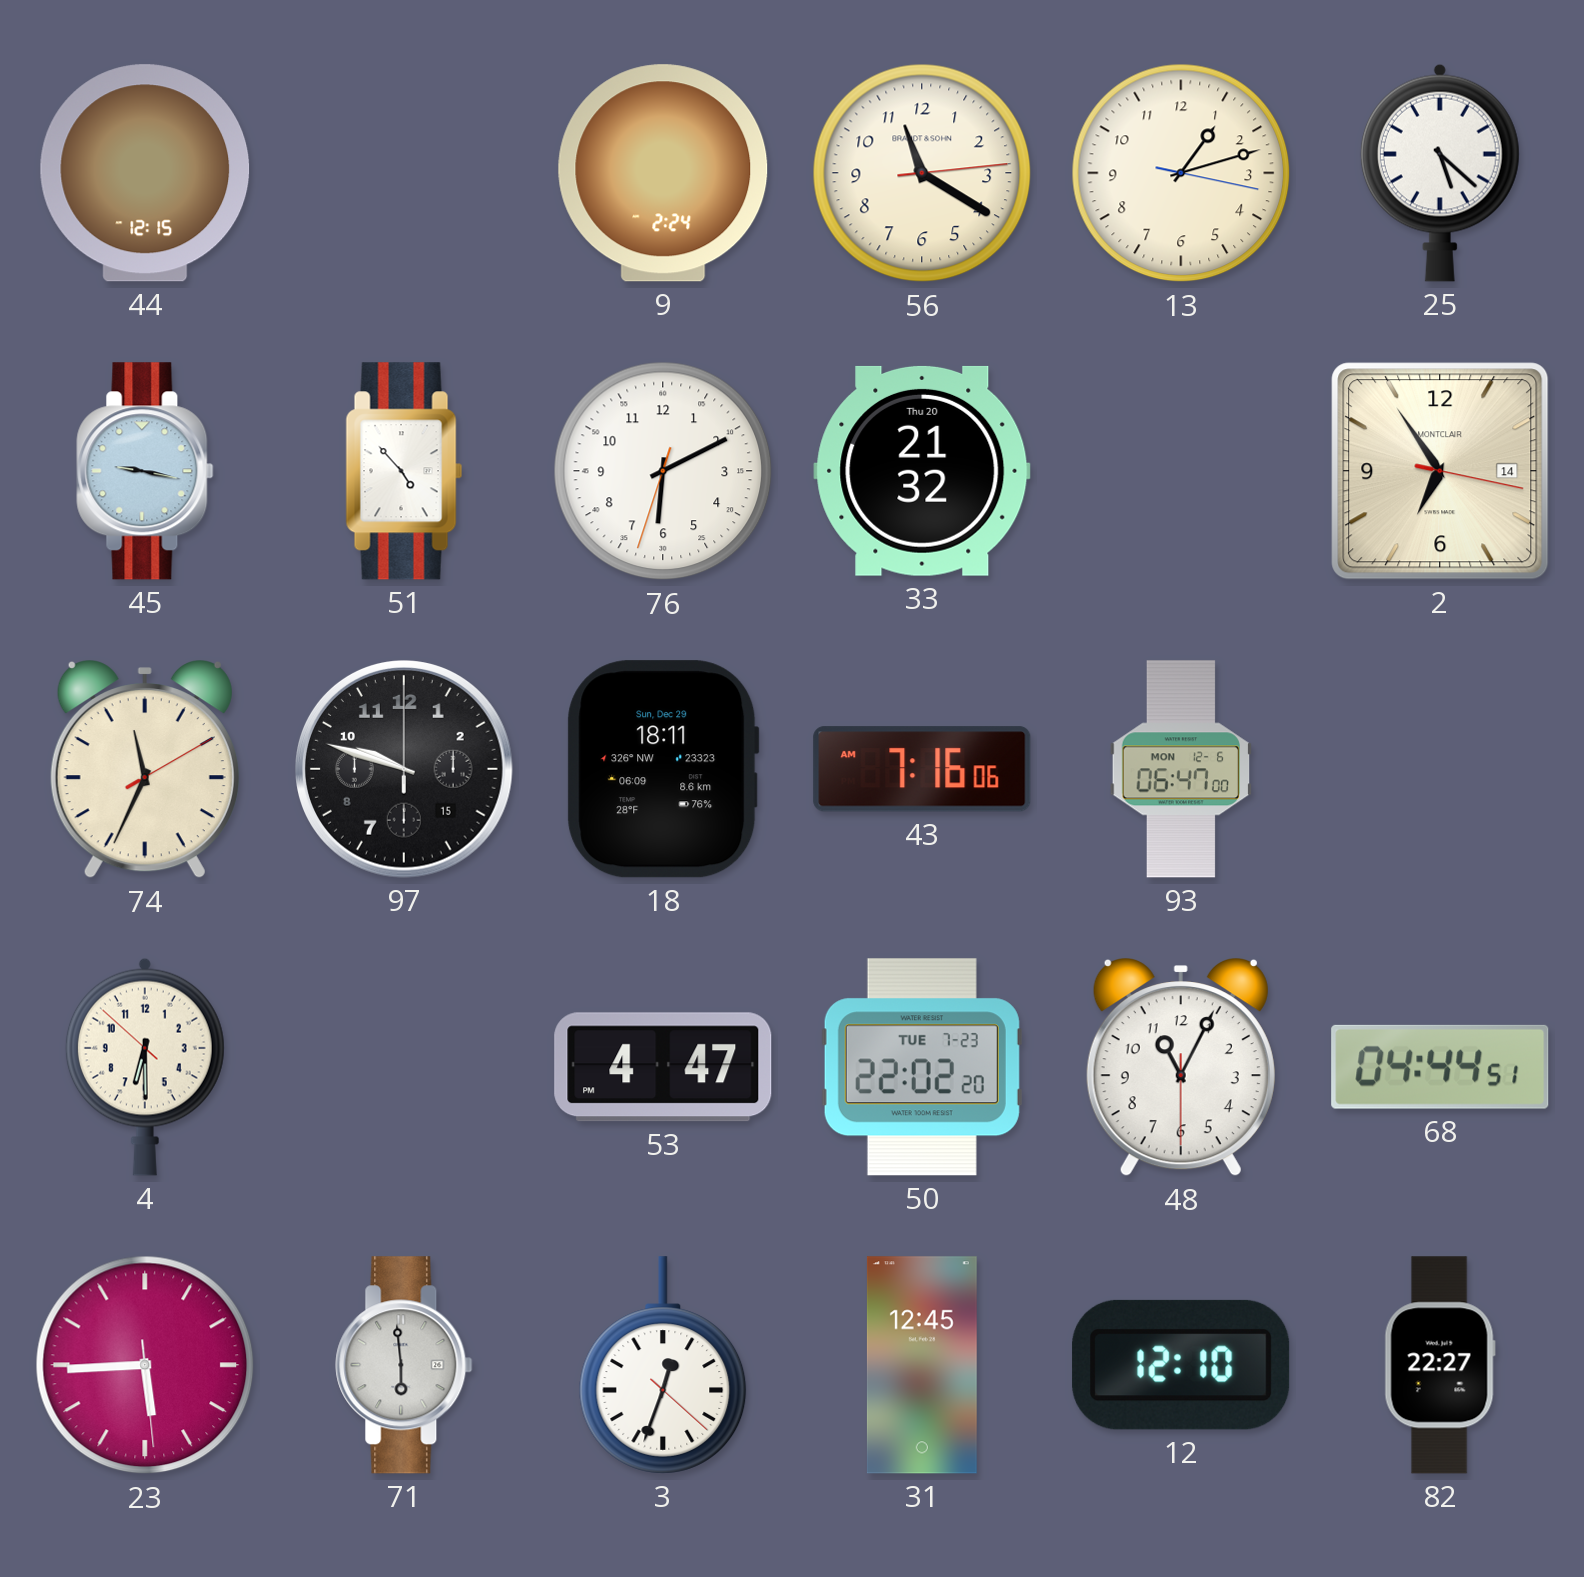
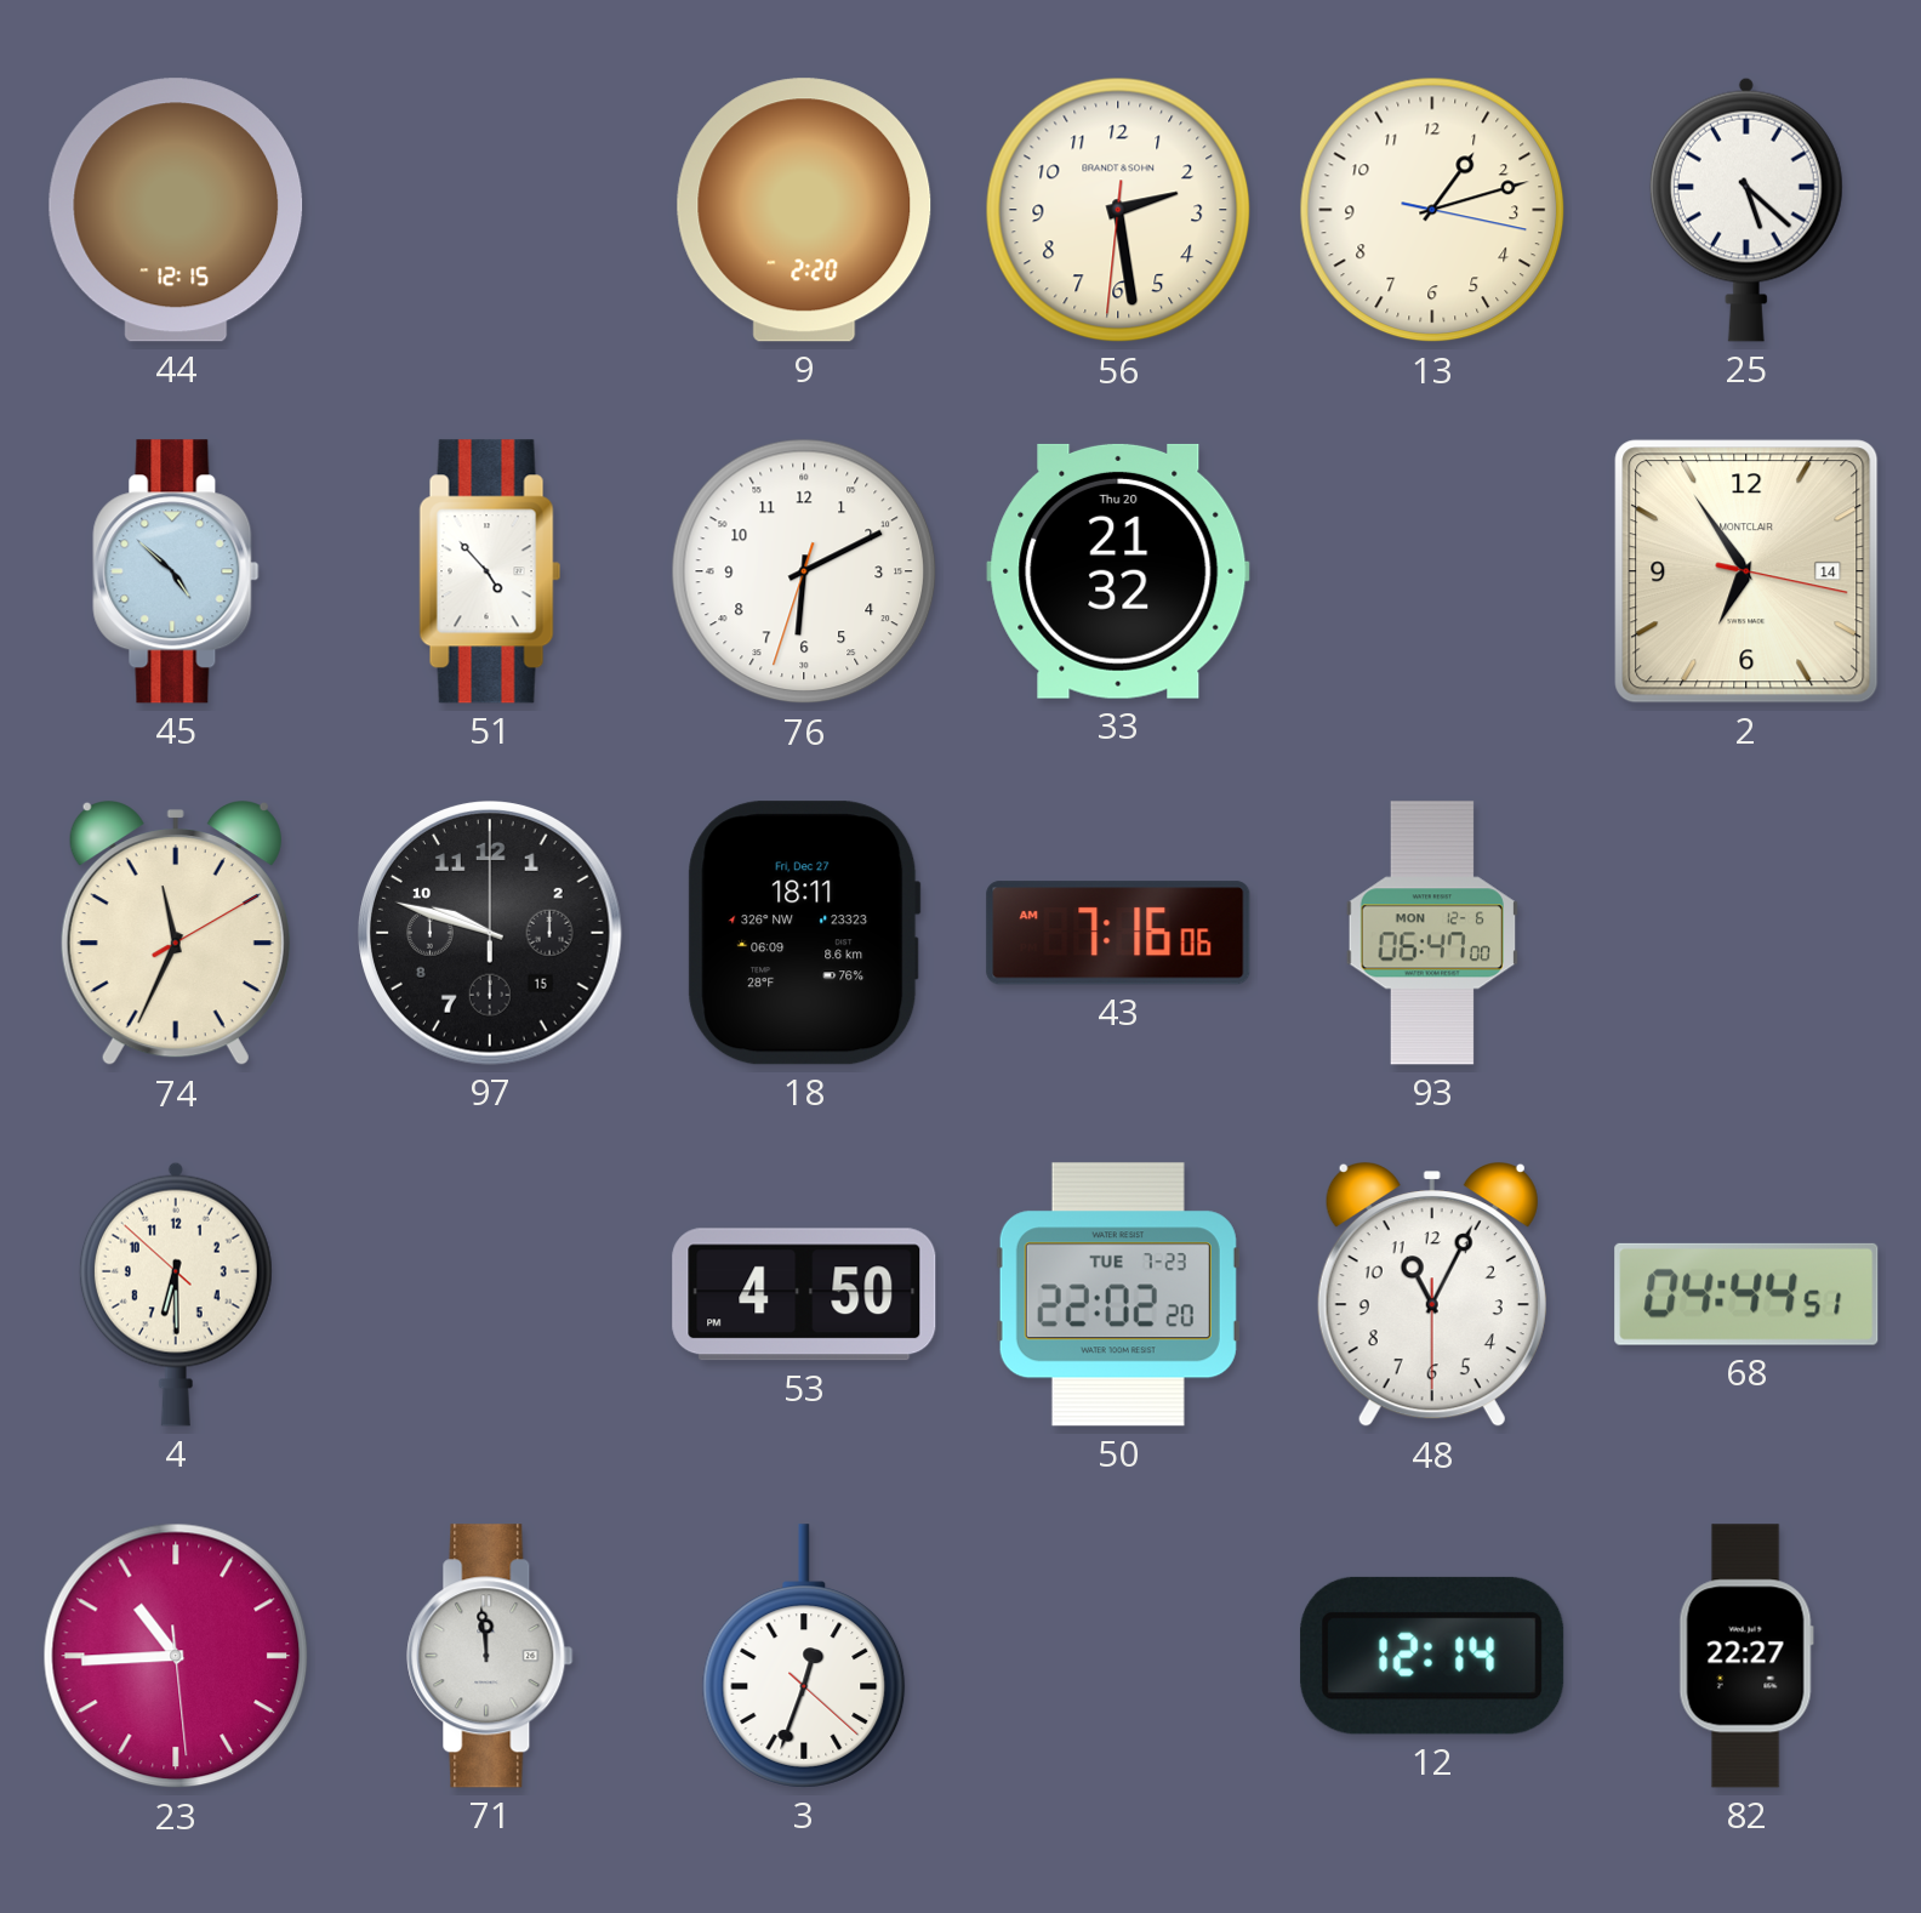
9: 2:24 -> 2:20 (804, 210)
56: 11:20 -> 2:28 (1118, 210)
45: 9:17 -> 4:52 (176, 571)
18 date: Sun, Dec 29 -> Fri, Dec 27 (804, 933)
53: 4:47 -> 4:50 (804, 1294)
23: 5:44 -> 10:44 (176, 1656)
71: 5:59 -> 11:59 (490, 1656)
31: 12:45 -> none (922, 1365)
12: 12:10 -> 12:14 (1432, 1656)
